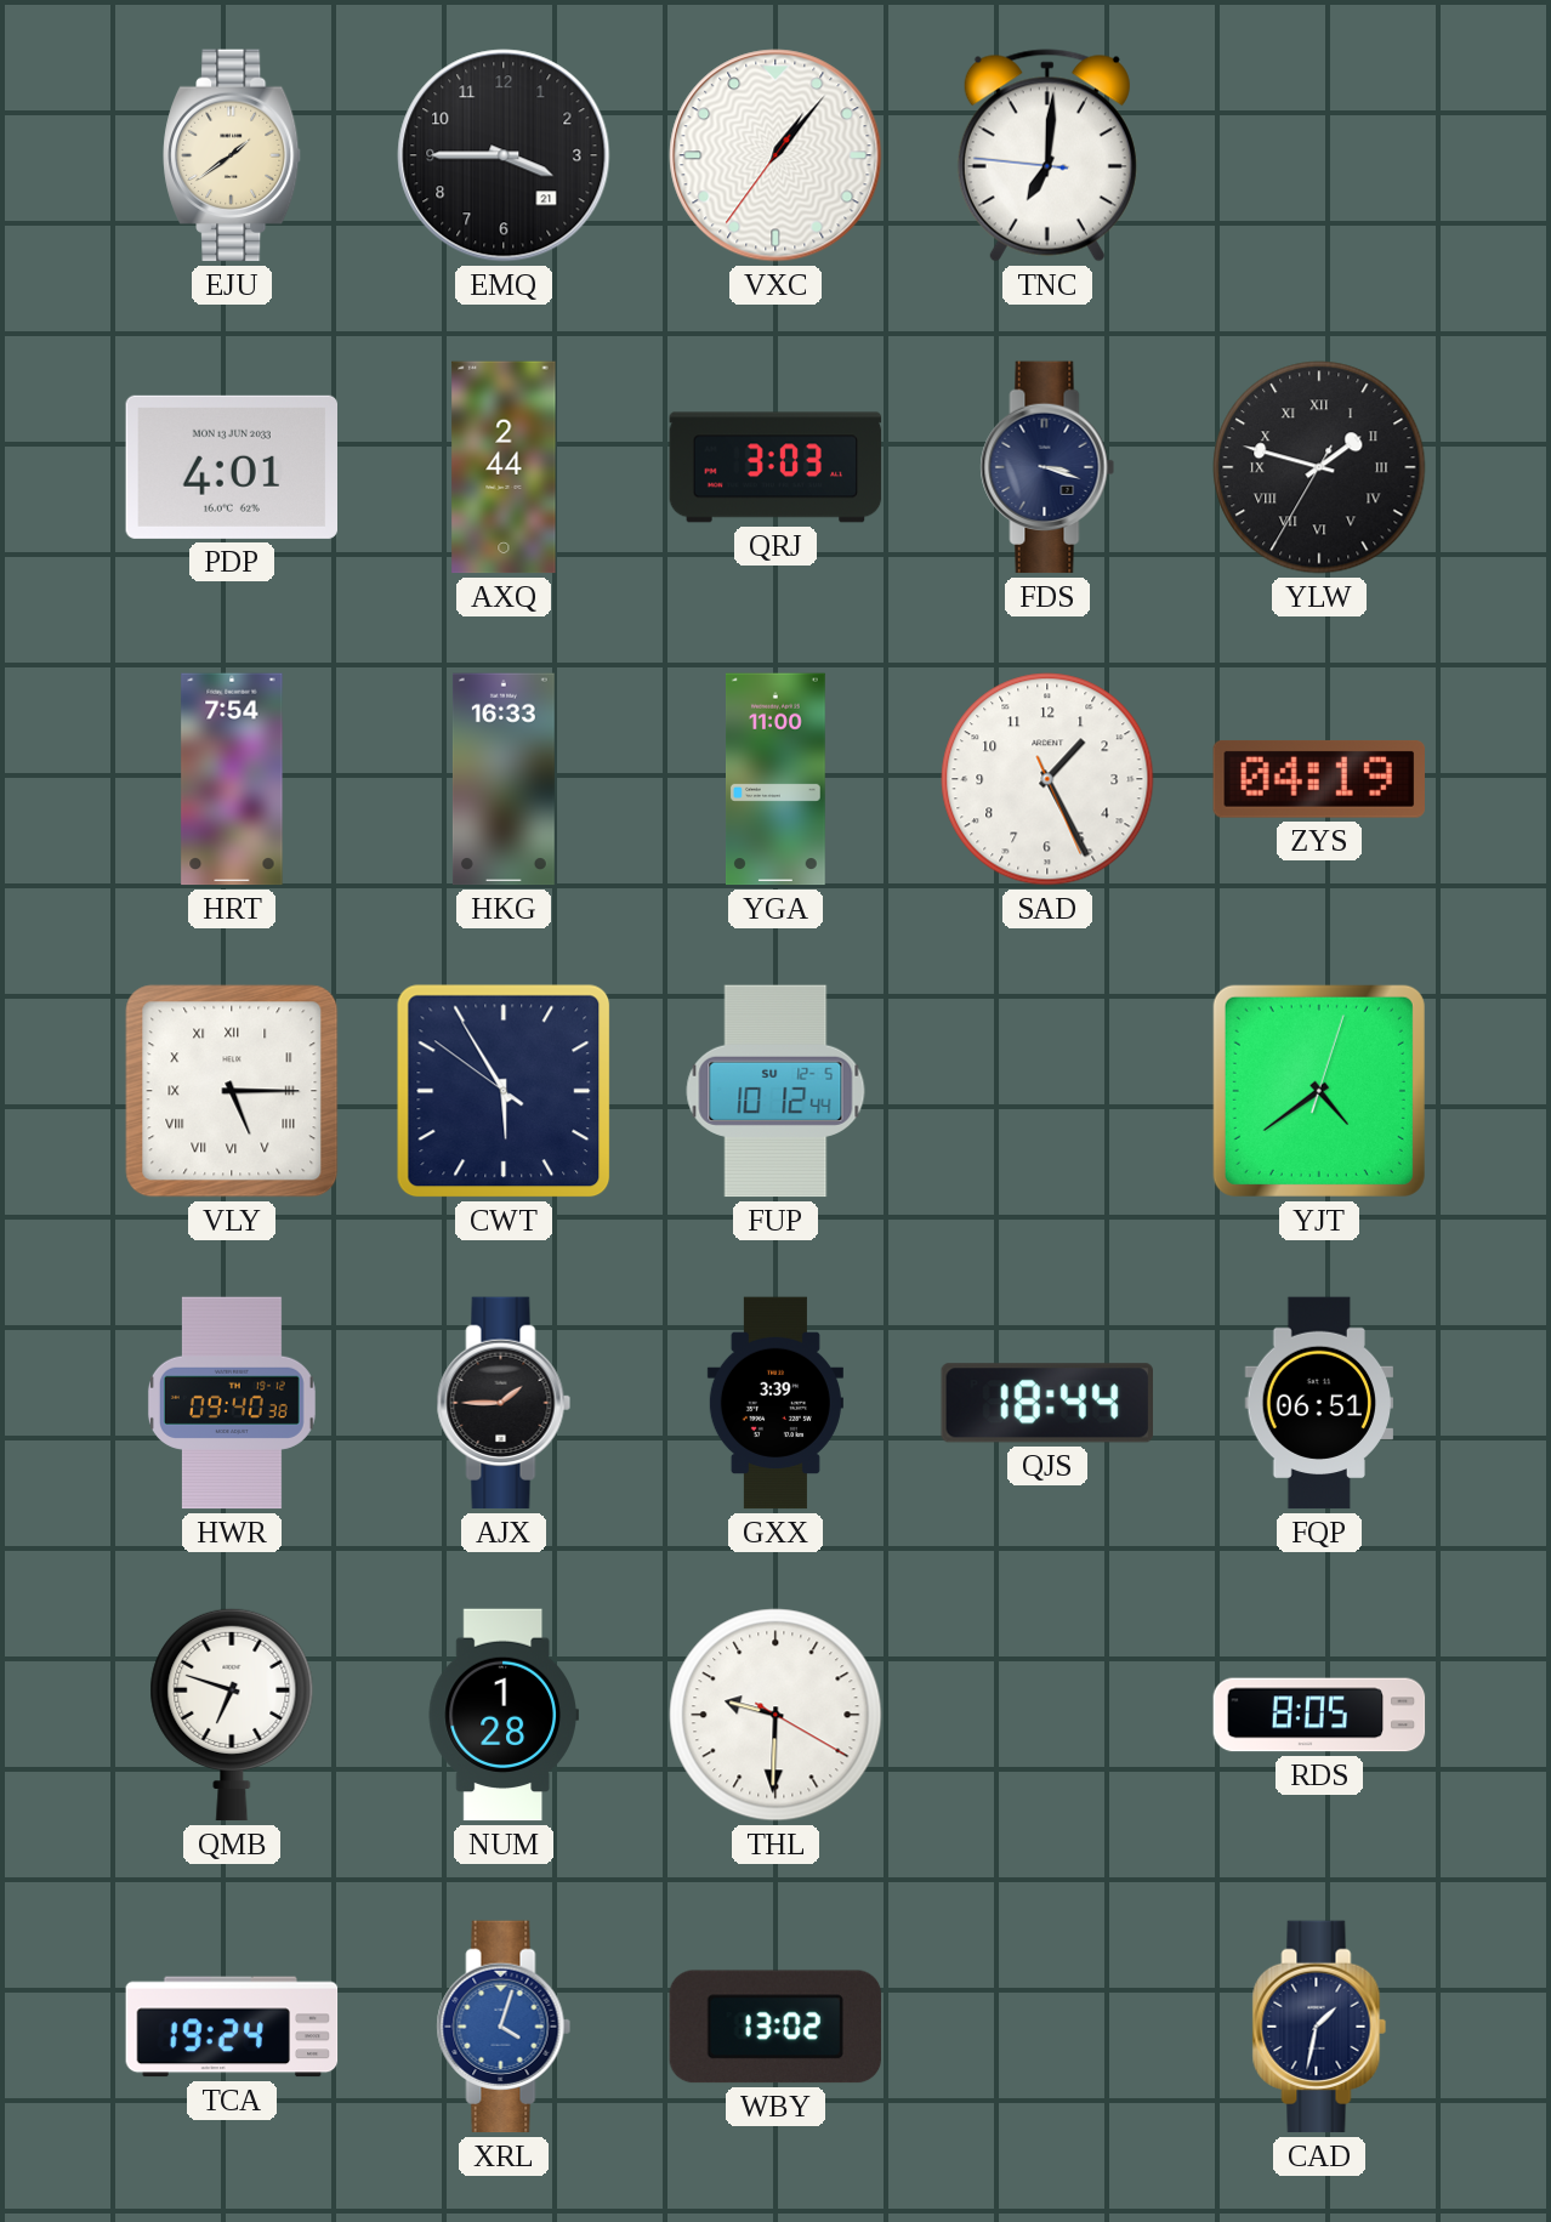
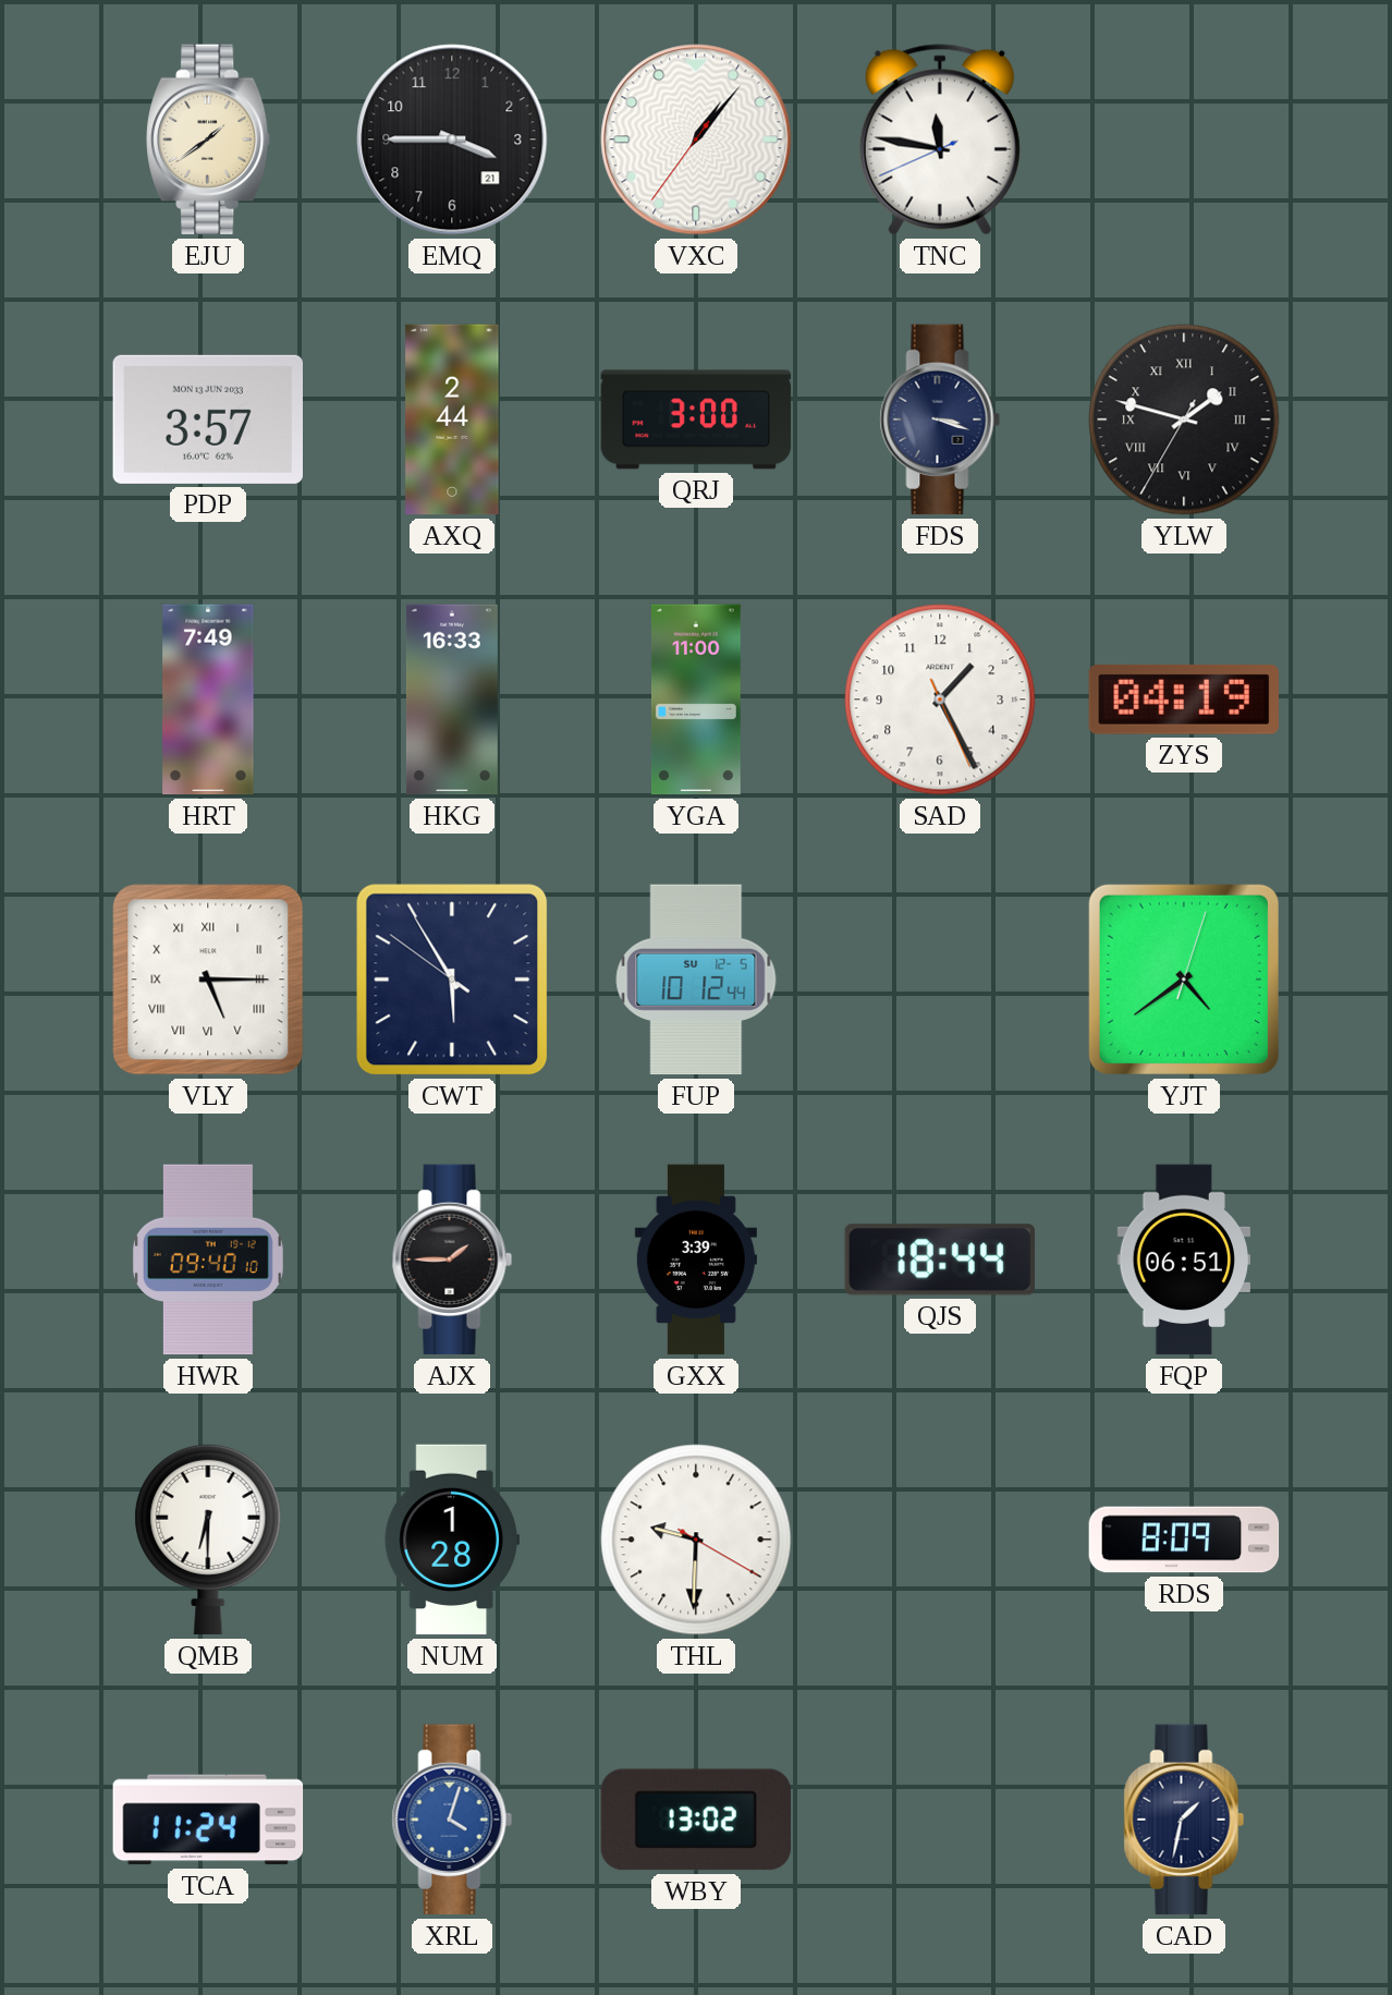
TNC: 7:00 -> 11:46 (940, 139)
PDP: 4:01 -> 3:57 (208, 419)
QRJ: 3:03 -> 3:00 (696, 419)
HRT: 7:54 -> 7:49 (208, 700)
HWR: 09:40:38 -> 09:40:10 (208, 1260)
QMB: 6:48 -> 6:30 (208, 1540)
RDS: 8:05 -> 8:09 (1184, 1540)
TCA: 19:24 -> 11:24 (208, 1820)
